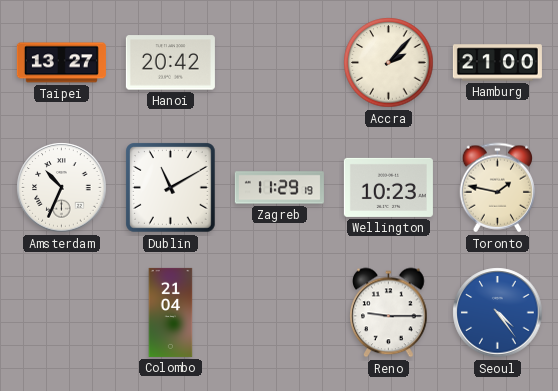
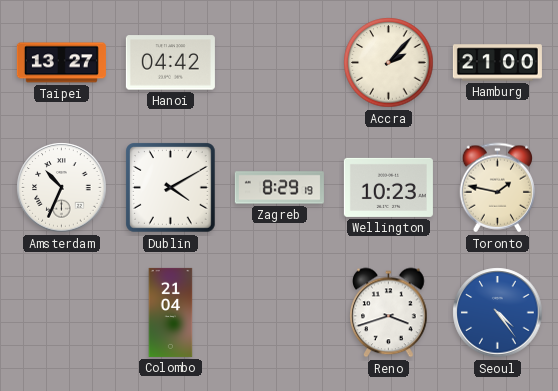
Hanoi: 20:42 -> 04:42 (170, 63)
Dublin: 11:10 -> 4:10 (171, 188)
Zagreb: 11:29 -> 8:29 (279, 188)
Reno: 9:15 -> 3:42 (389, 313)
